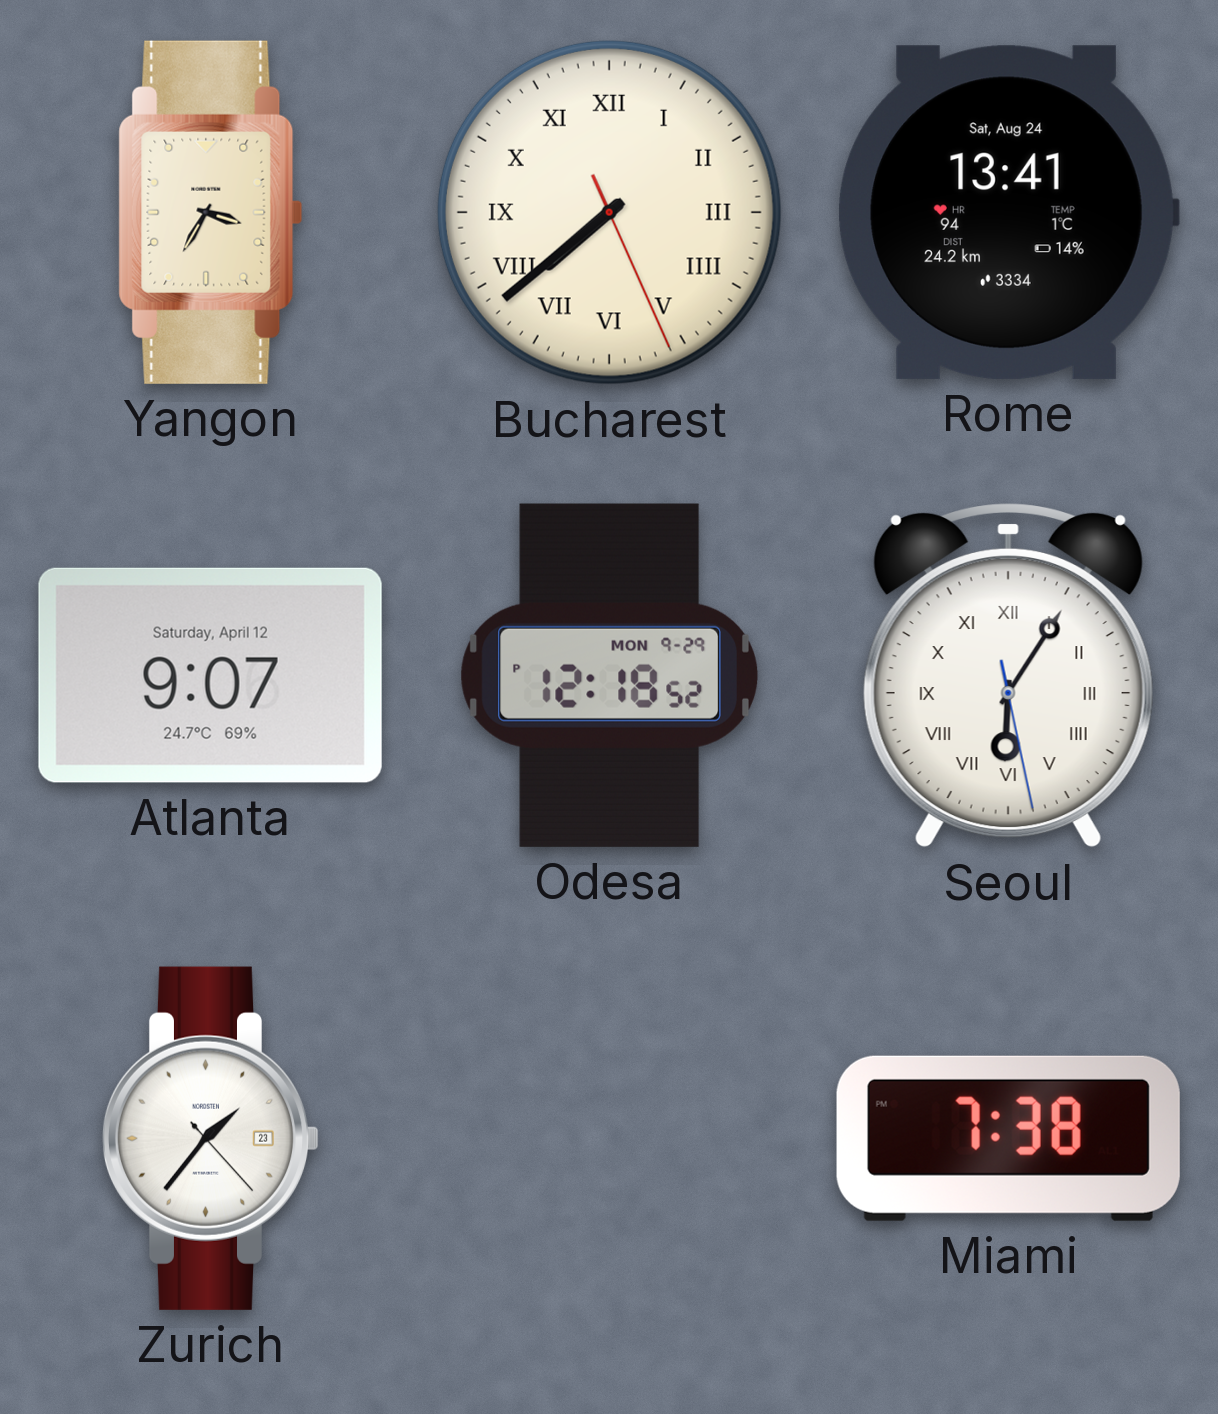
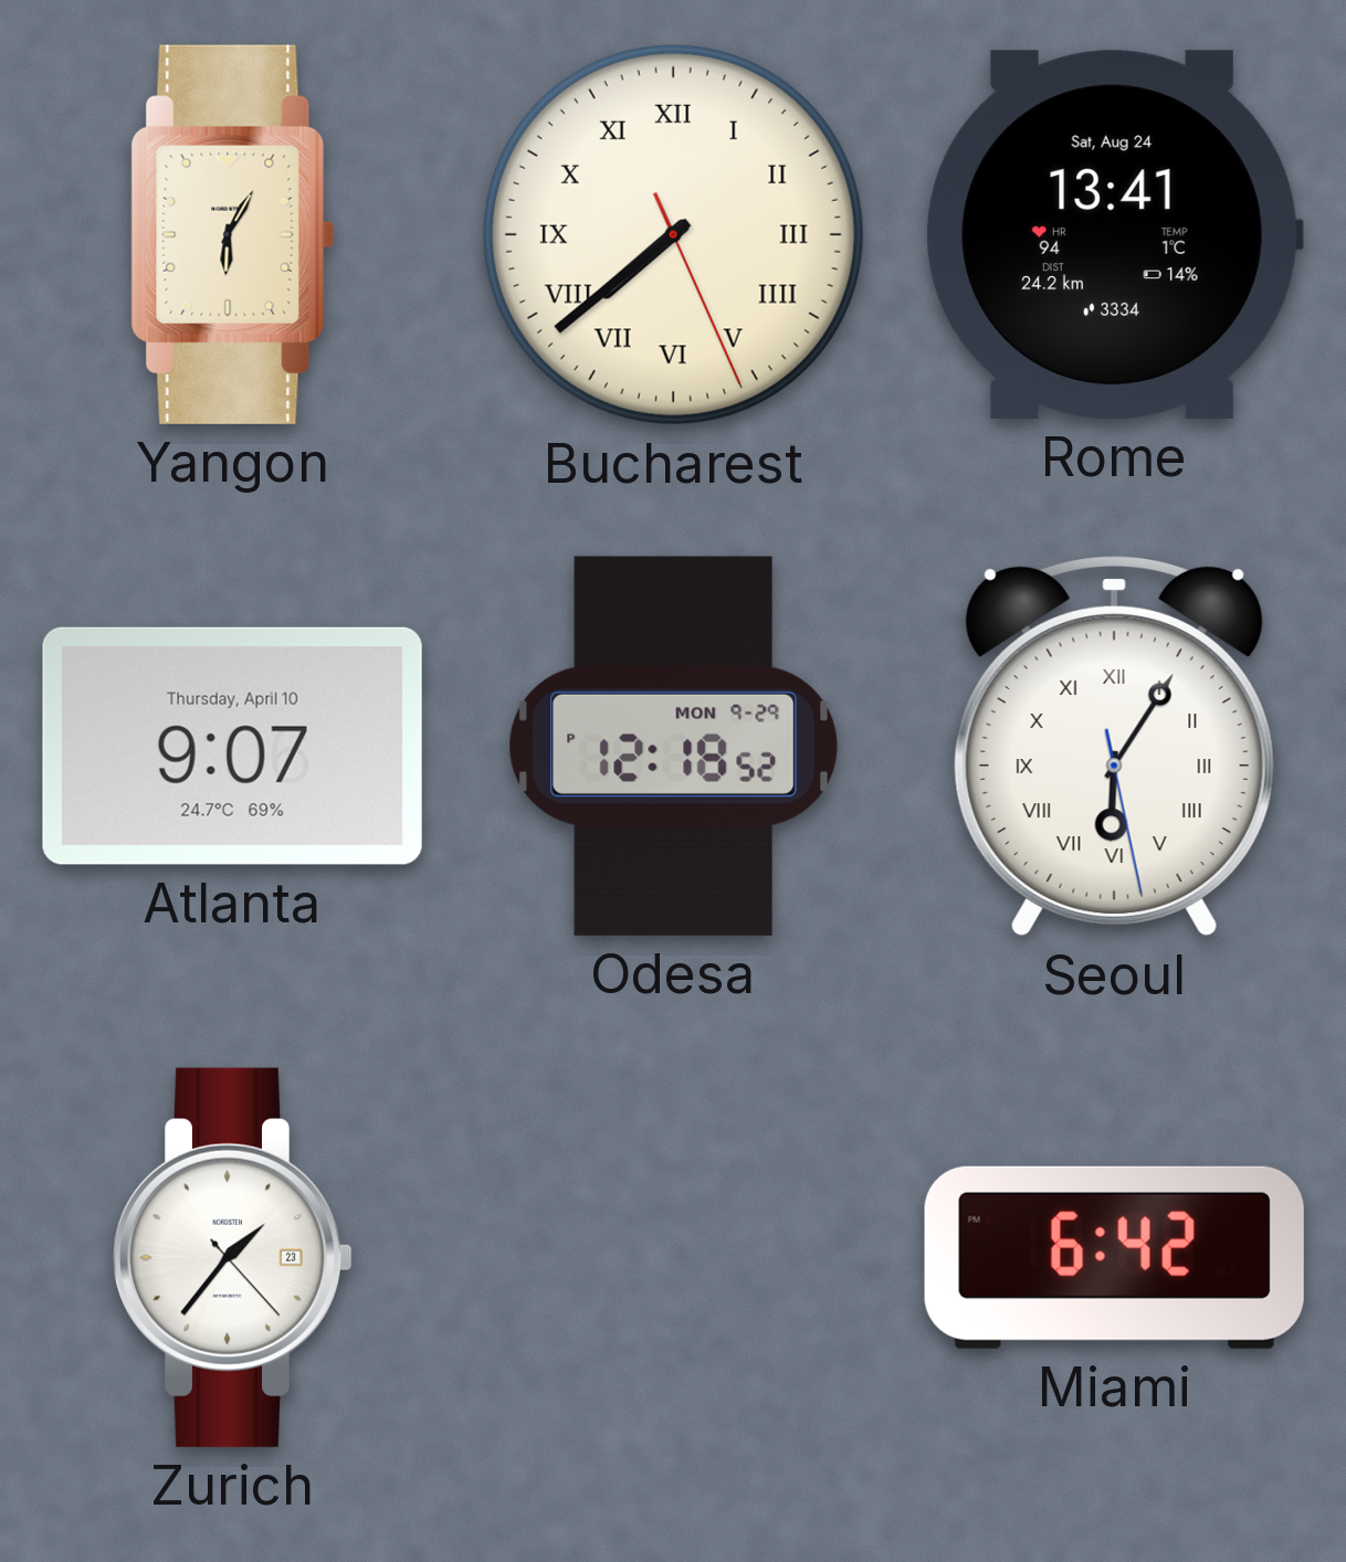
Yangon: 3:35 -> 6:05 (233, 234)
Atlanta date: Saturday, April 12 -> Thursday, April 10 (232, 746)
Miami: 7:38 -> 6:42 (1114, 1257)
